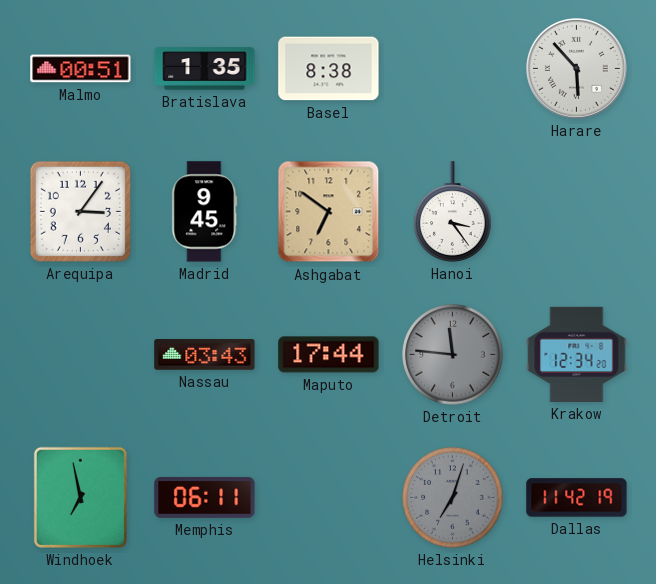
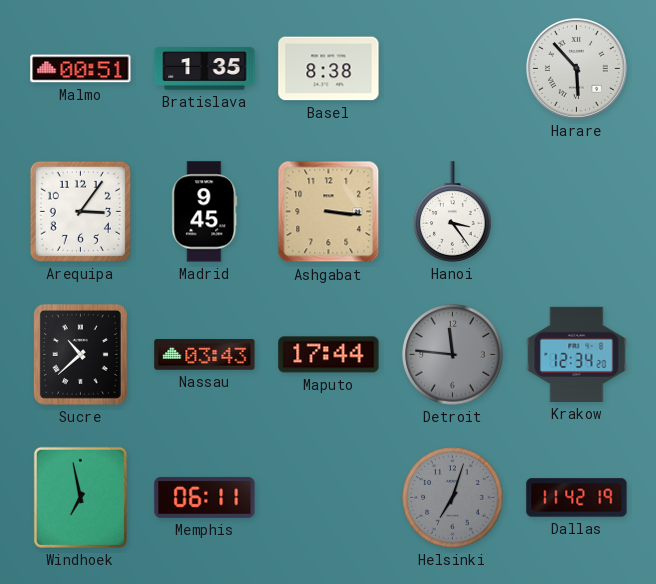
Ashgabat: 6:51 -> 3:16 (329, 212)
Sucre: none -> 10:38 (80, 354)
